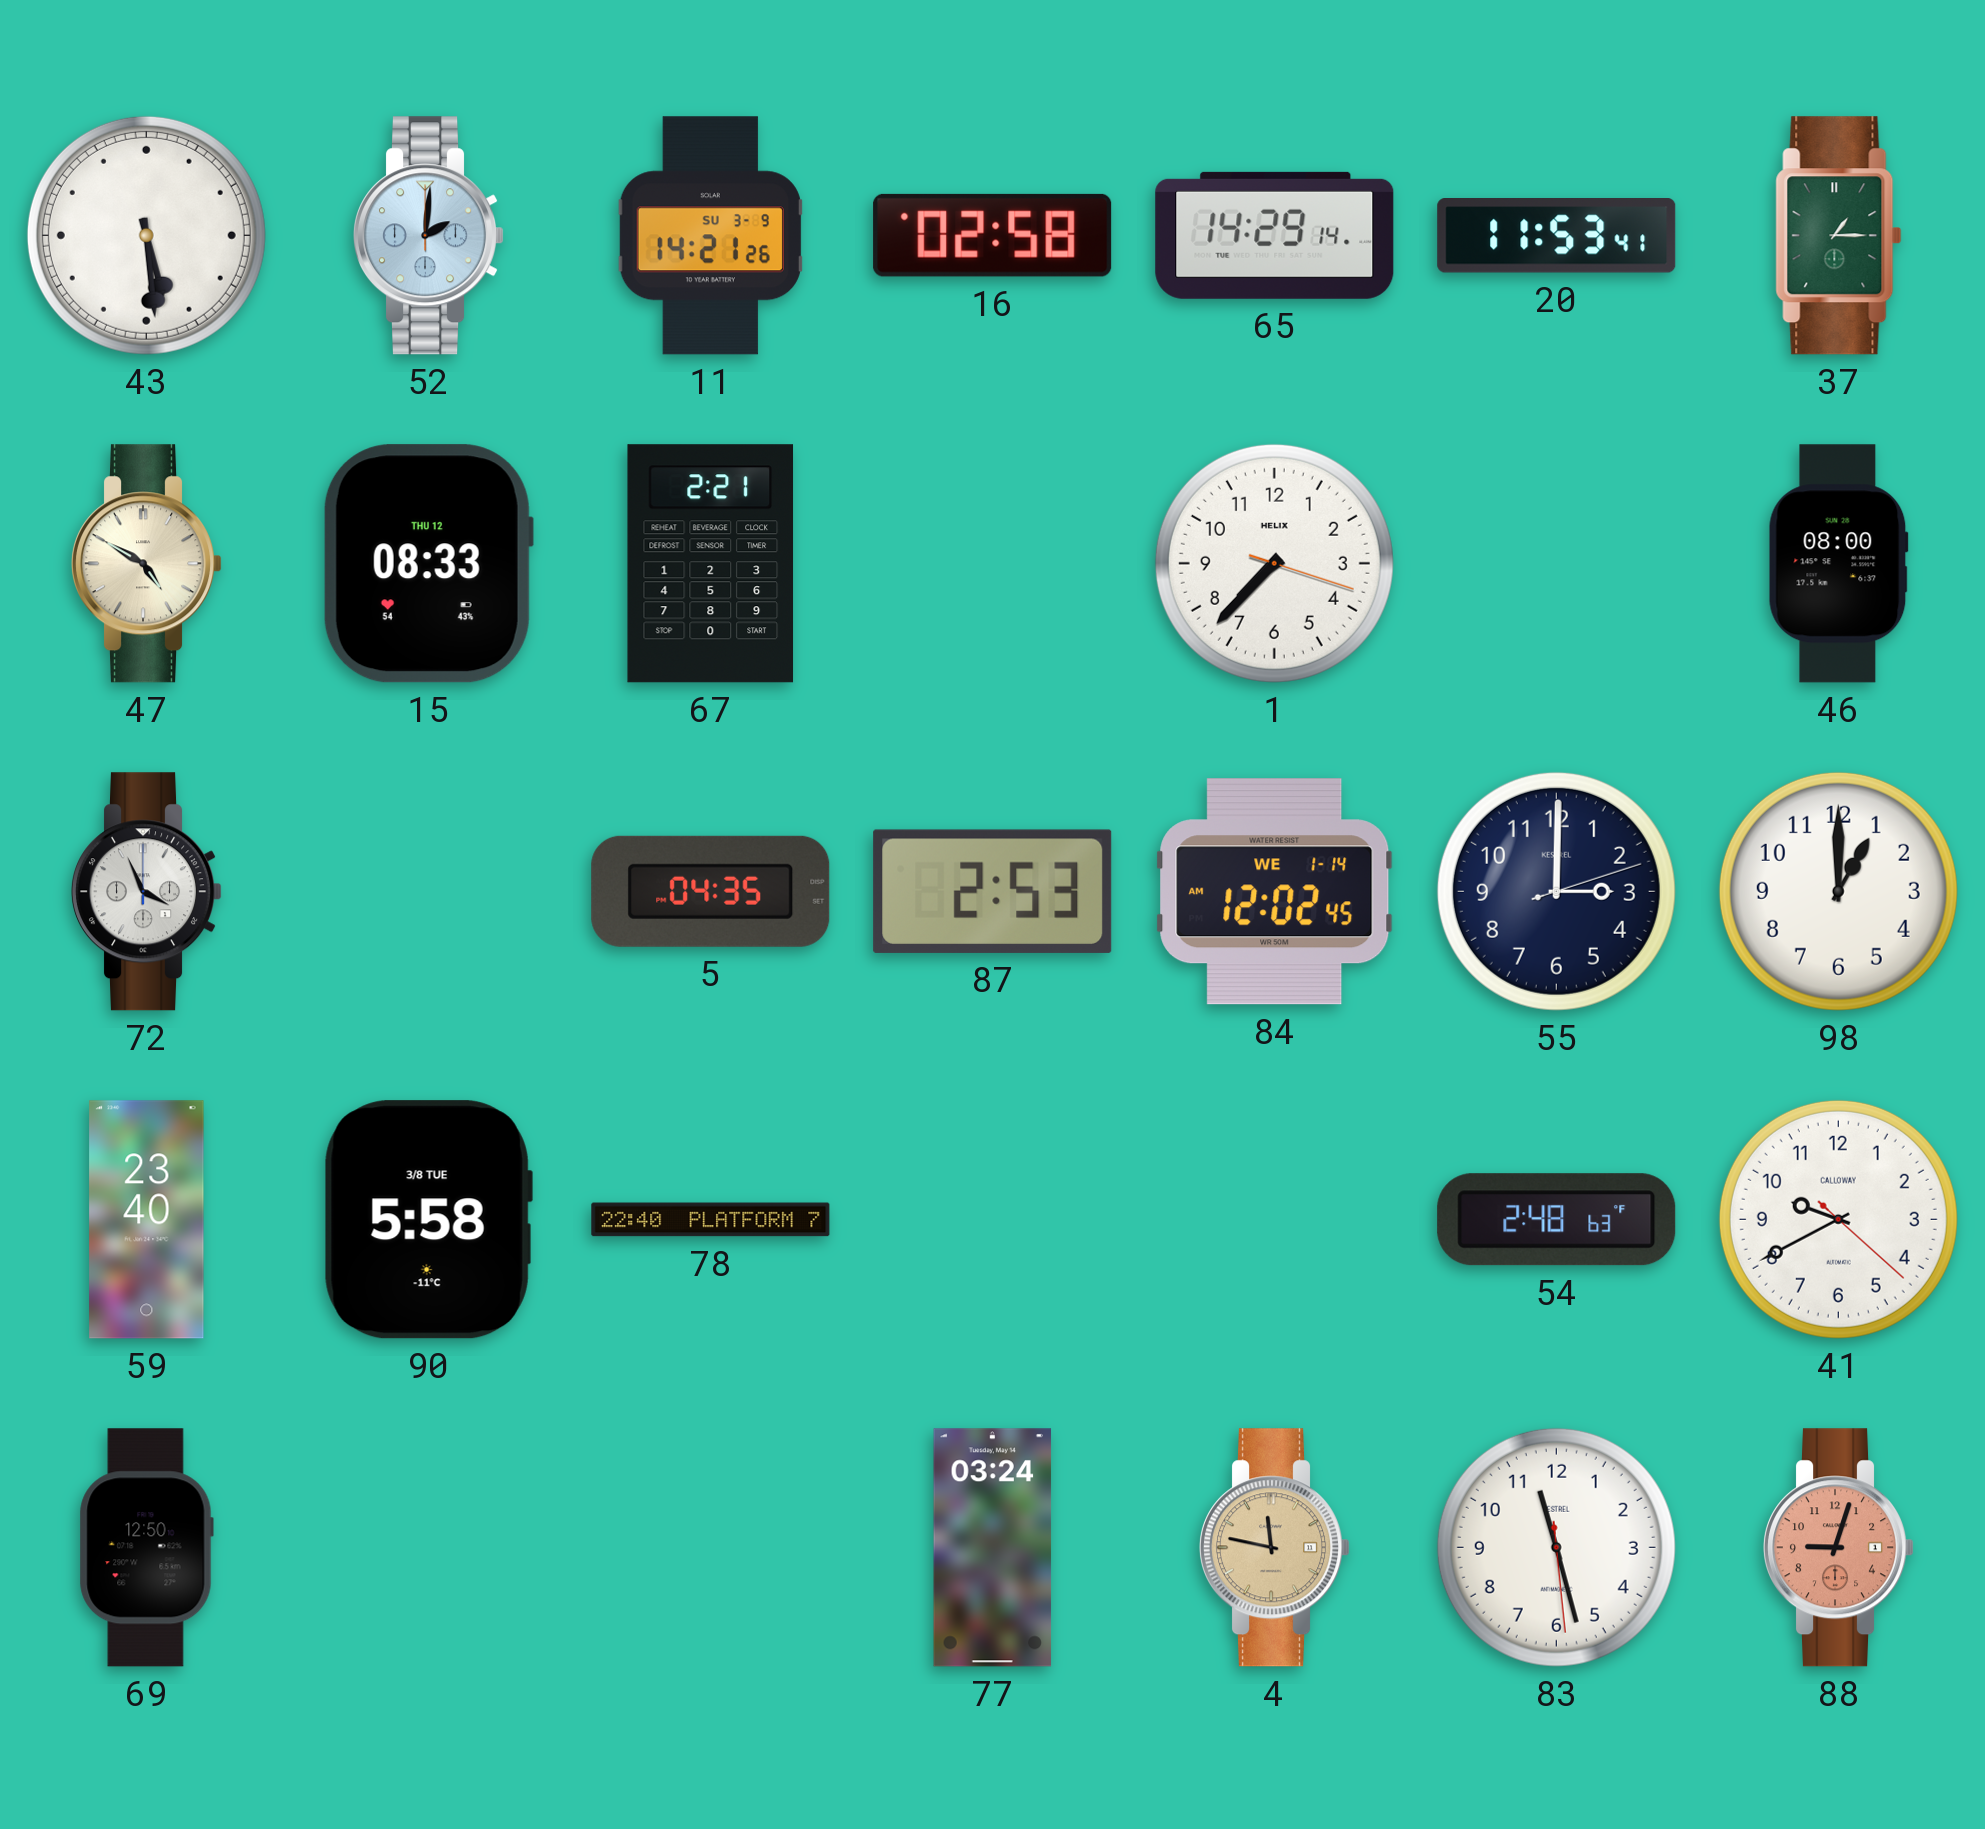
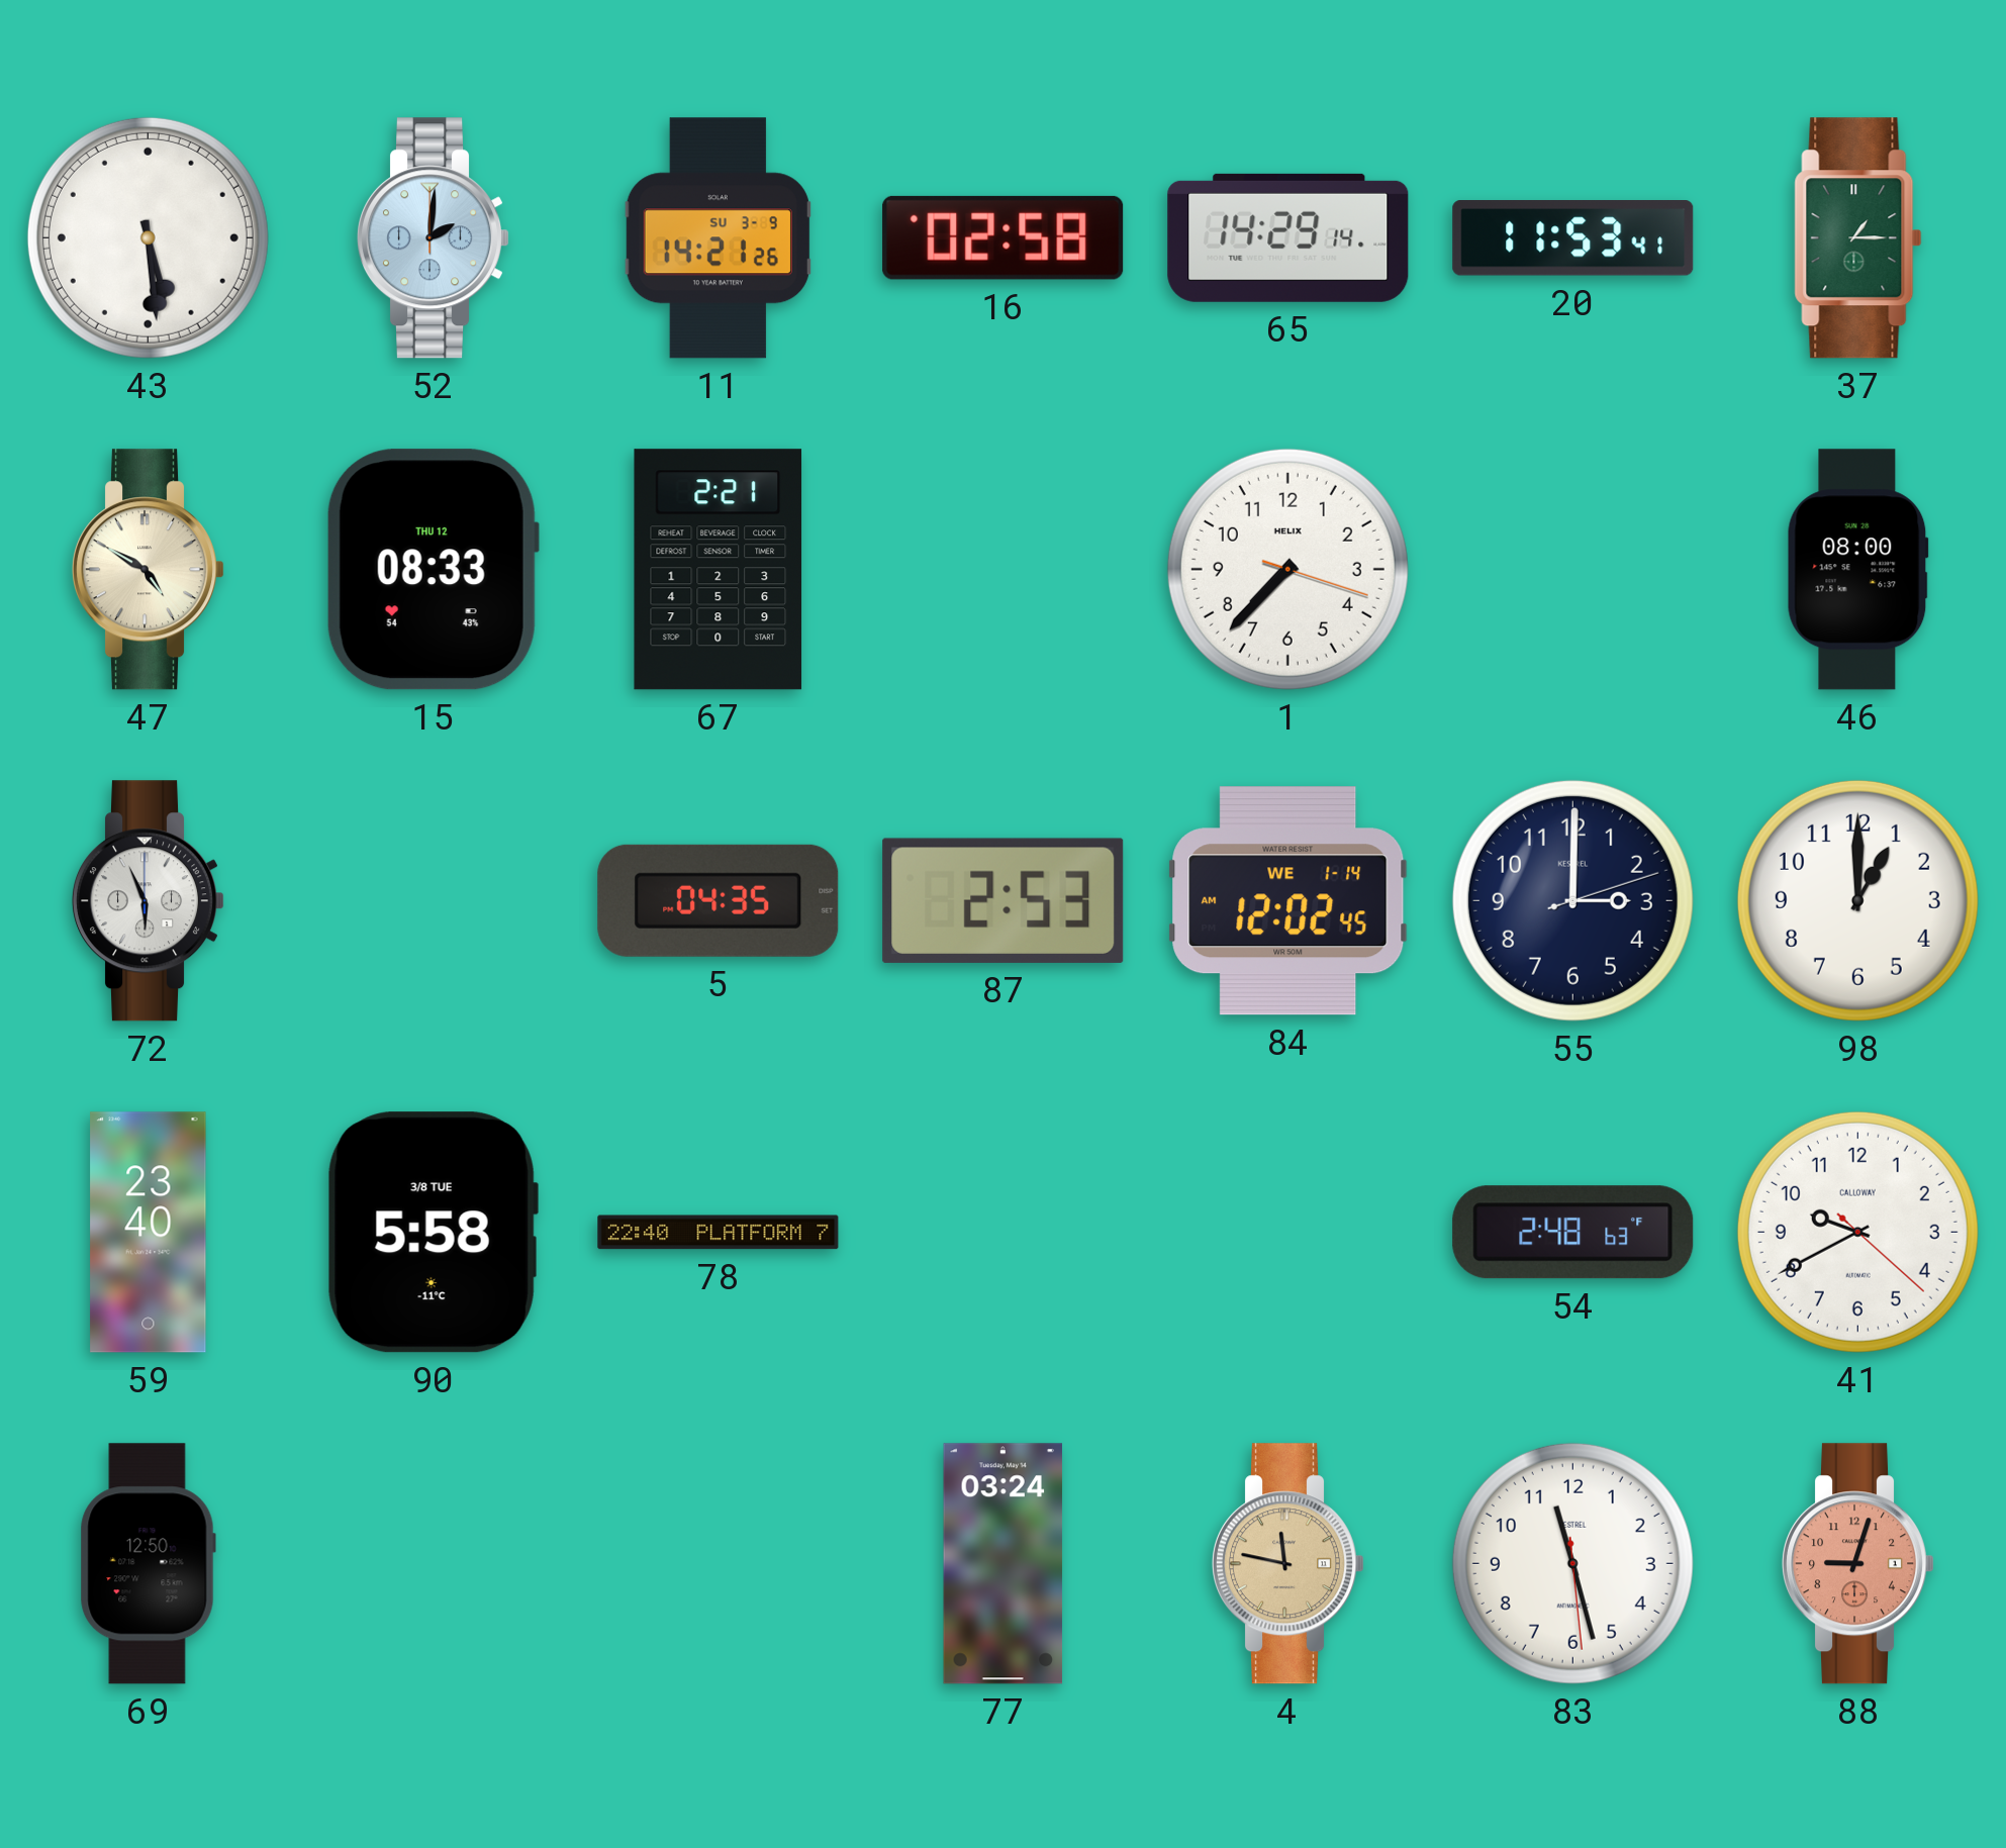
72: 3:56 -> 5:56 (150, 901)
